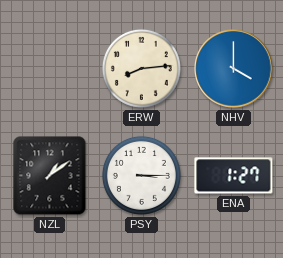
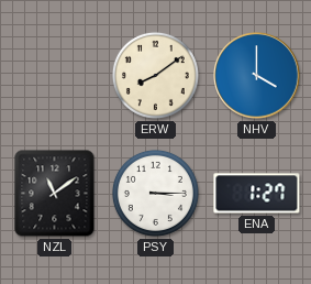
ERW: 8:14 -> 8:09 (155, 75)
NZL: 1:09 -> 11:09 (55, 194)
